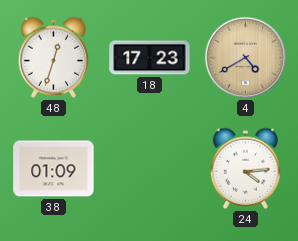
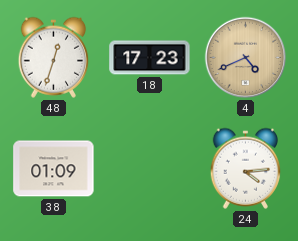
4: 4:40 -> 4:41 (246, 58)
